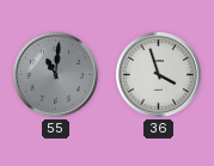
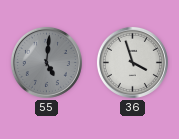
55: 11:01 -> 5:01 (46, 62)
